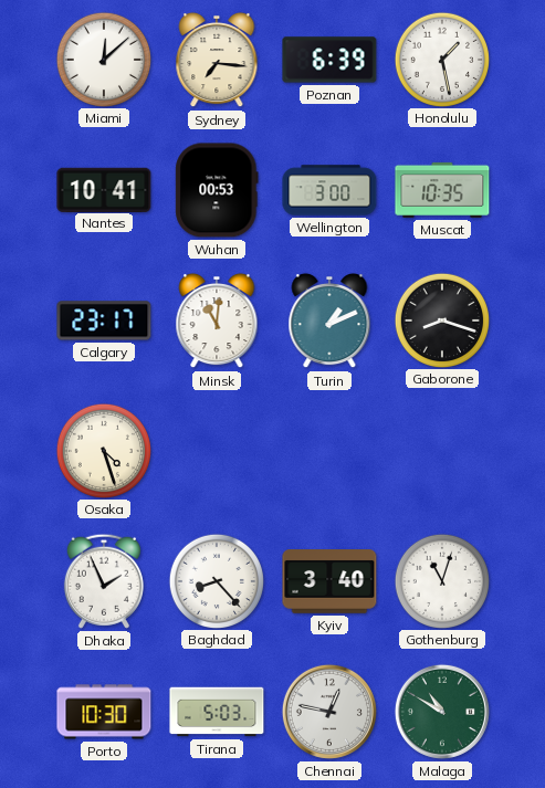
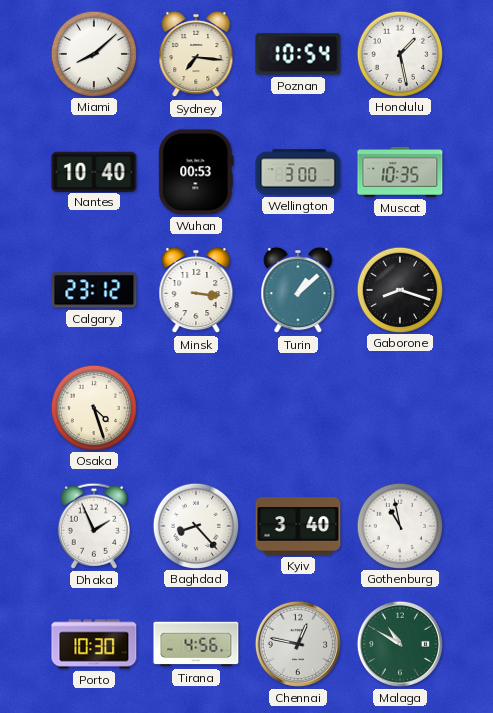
Miami: 12:08 -> 8:08 (93, 53)
Poznan: 6:39 -> 10:54 (298, 54)
Nantes: 10:41 -> 10:40 (94, 171)
Calgary: 23:17 -> 23:12 (94, 290)
Minsk: 11:01 -> 3:16 (196, 290)
Turin: 1:11 -> 1:08 (298, 290)
Gothenburg: 11:03 -> 10:58 (399, 525)
Tirana: 5:03 -> 4:56 (196, 644)
